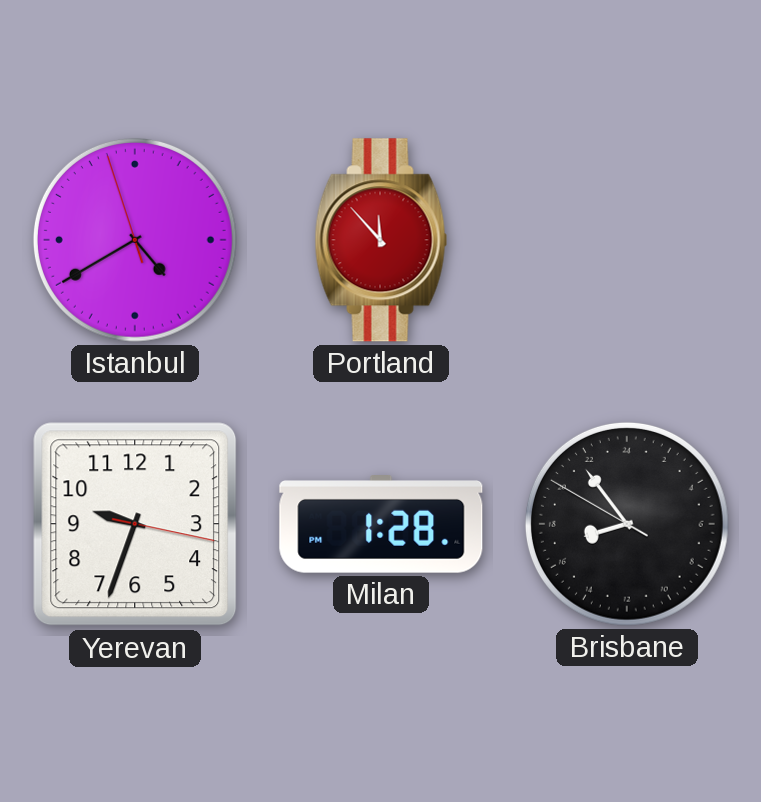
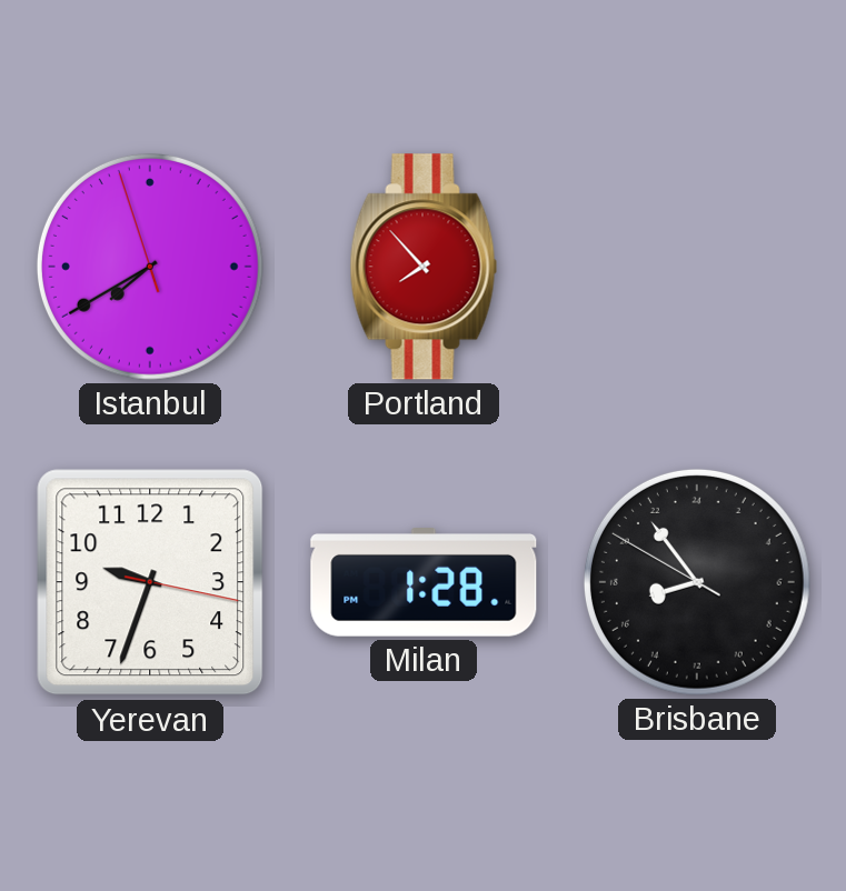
Istanbul: 4:39 -> 7:39 (150, 267)
Portland: 11:53 -> 7:53 (424, 267)
